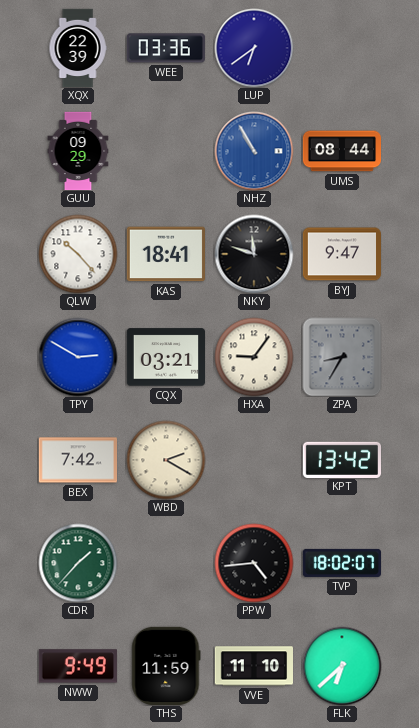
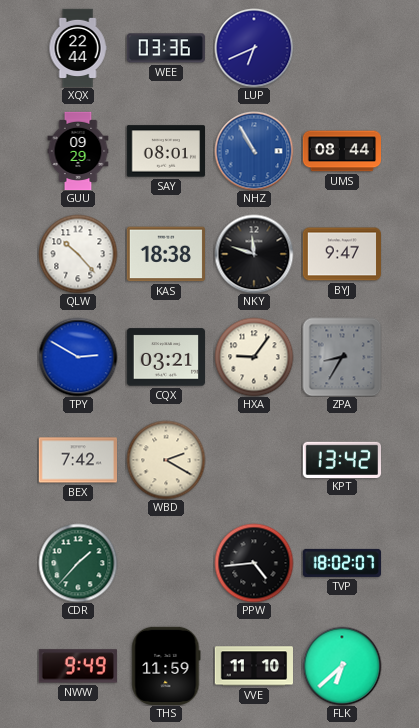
XQX: 22:39 -> 22:44 (78, 48)
LUP: 6:39 -> 6:41 (254, 48)
SAY: none -> 08:01 (165, 151)
KAS: 18:41 -> 18:38 (165, 254)
